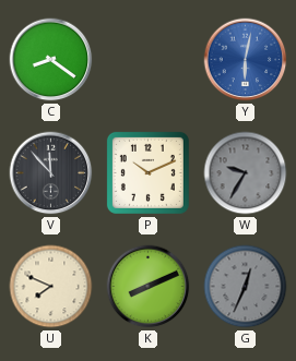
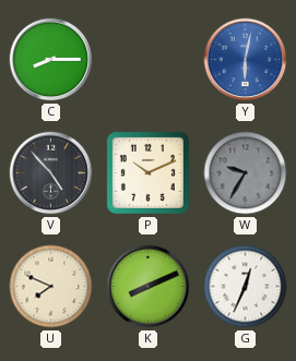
C: 8:21 -> 8:15 (51, 60)
V: 11:53 -> 4:53 (51, 173)
G dial: grey -> white (246, 287)
